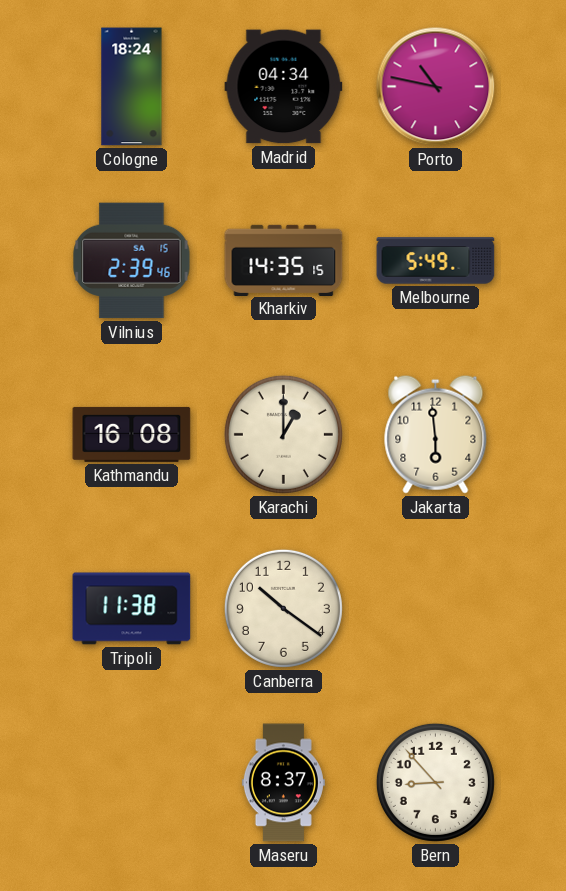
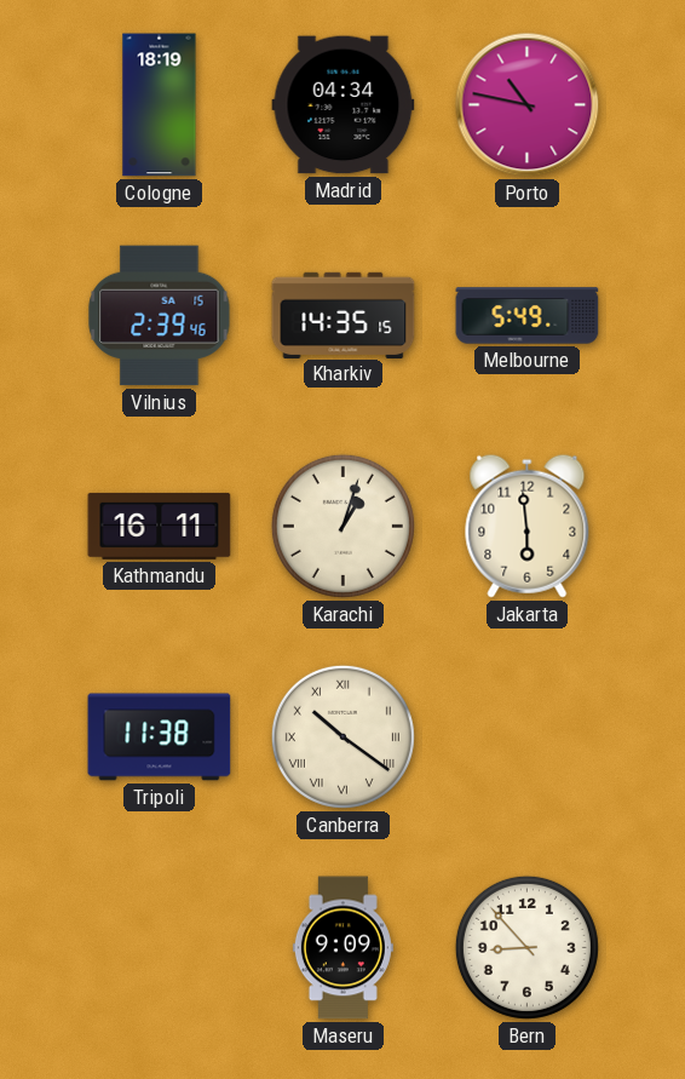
Cologne: 18:24 -> 18:19 (160, 105)
Kathmandu: 16:08 -> 16:11 (160, 526)
Karachi: 1:00 -> 1:03 (342, 526)
Canberra numerals: Arabic -> Roman (342, 736)
Maseru: 8:37 -> 9:09 (342, 948)
